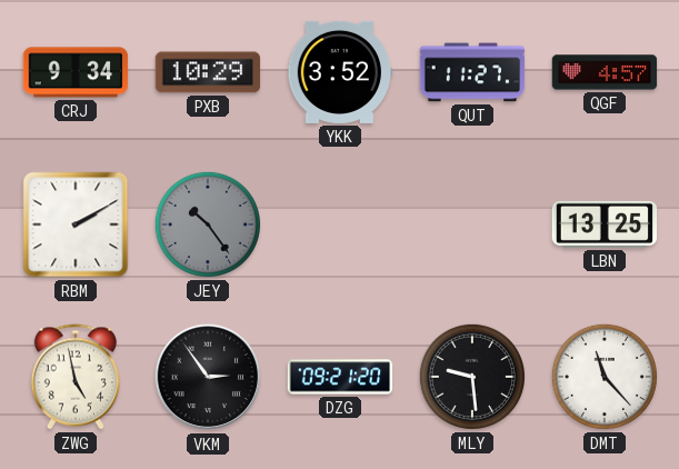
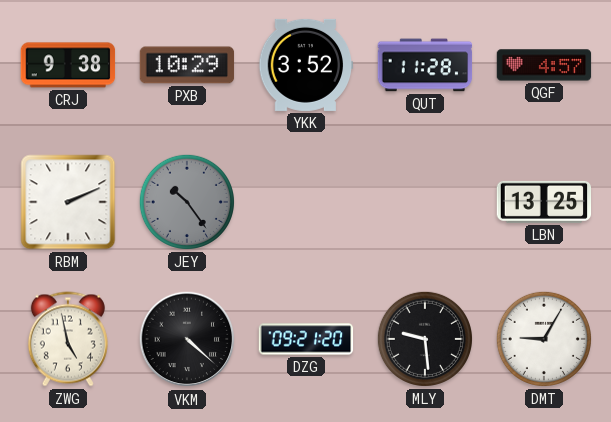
CRJ: 9:34 -> 9:38 (68, 65)
QUT: 11:27 -> 11:28 (425, 65)
RBM: 2:10 -> 2:11 (68, 202)
VKM: 2:54 -> 4:22 (187, 339)
DMT: 11:23 -> 9:05 (544, 339)
